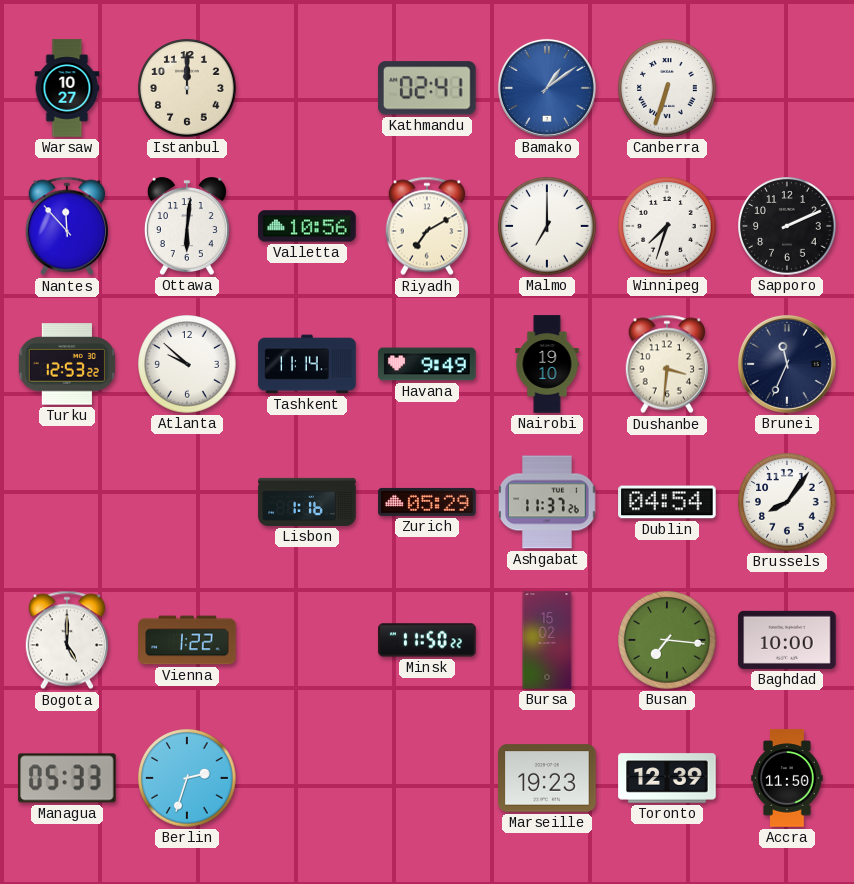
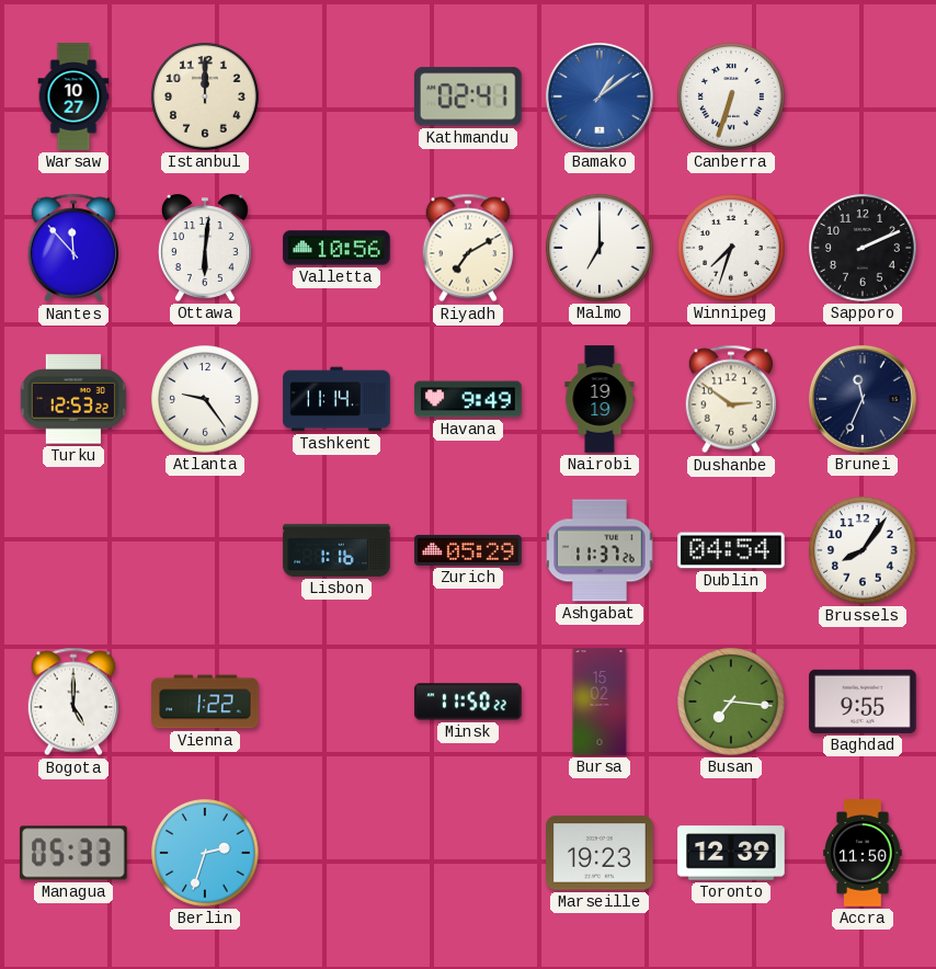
Atlanta: 9:52 -> 9:24 (205, 399)
Nairobi: 19:10 -> 19:19 (600, 399)
Dushanbe: 3:31 -> 2:51 (730, 399)
Baghdad: 10:00 -> 9:55 (863, 702)
